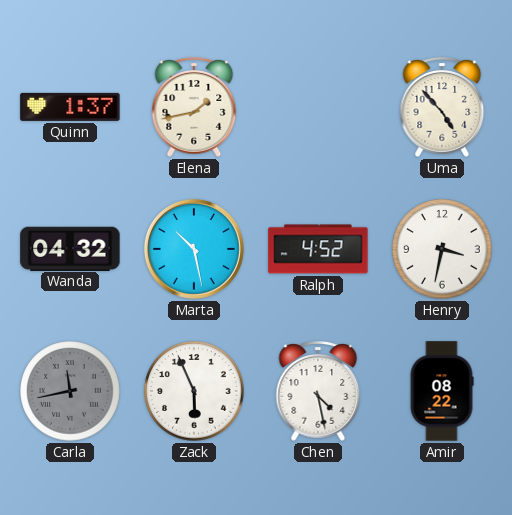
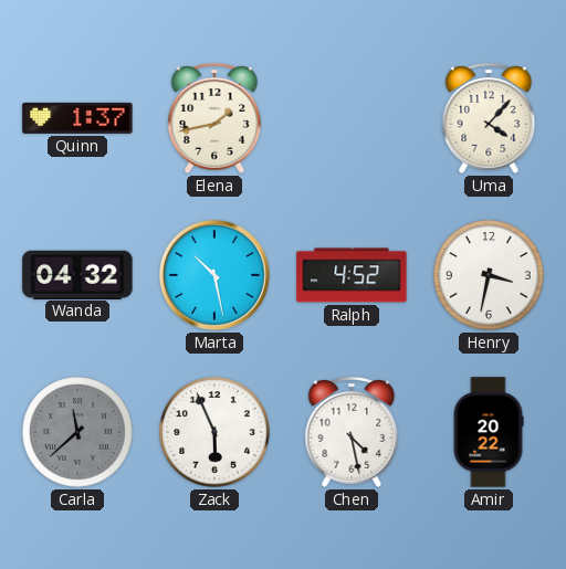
Uma: 4:53 -> 4:07 (489, 118)
Carla: 11:43 -> 11:38 (77, 432)
Amir: 08:22 -> 20:22 (489, 432)
